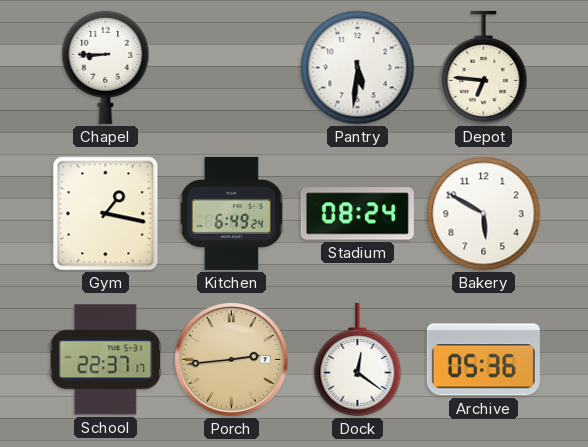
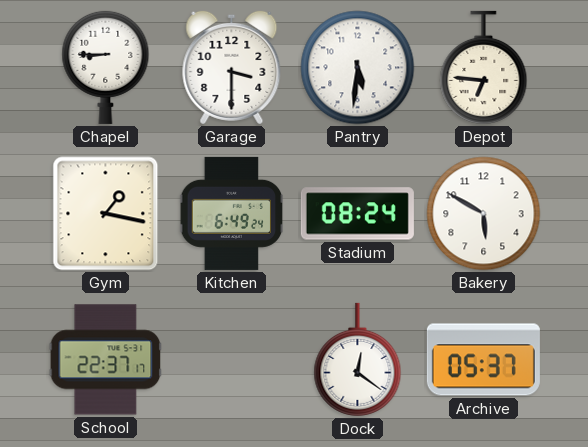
Garage: none -> 3:30 (232, 67)
Porch: 2:44 -> none (232, 360)
Archive: 05:36 -> 05:37 (483, 360)
